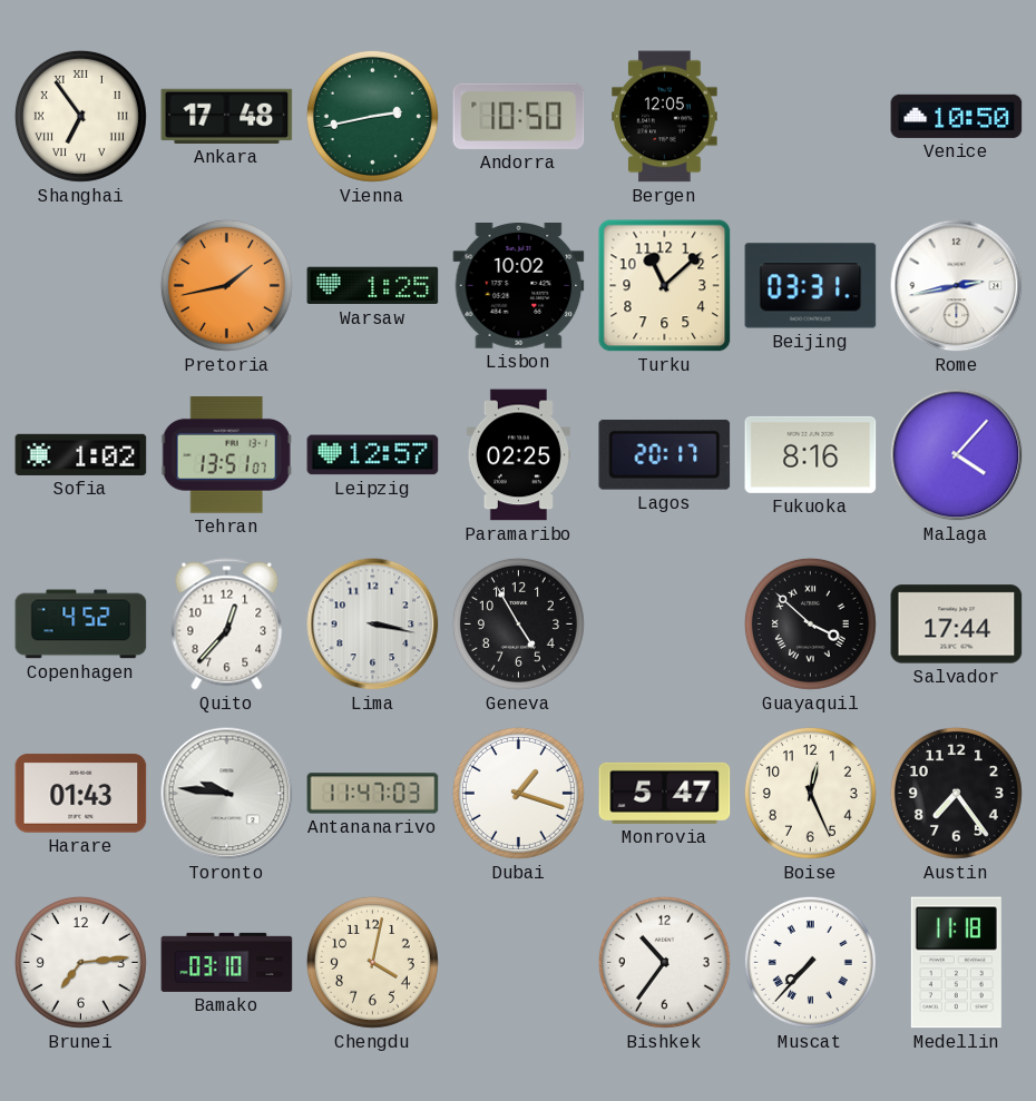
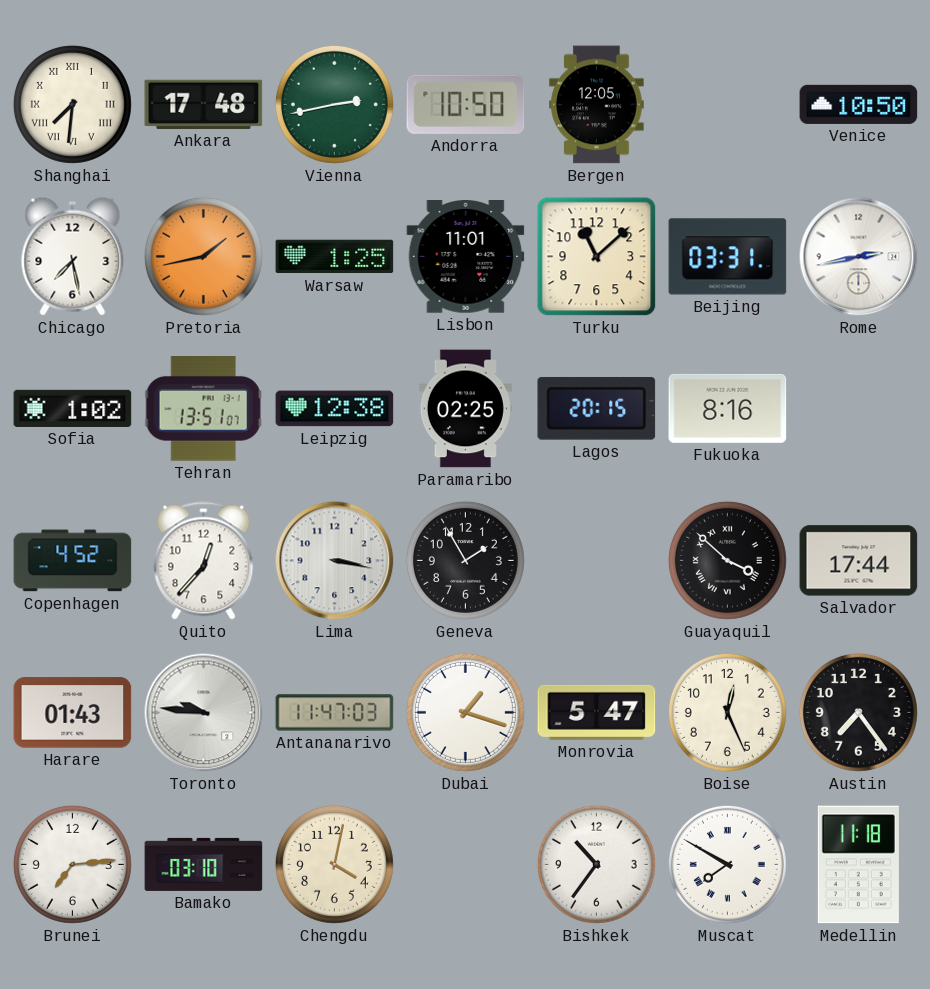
Shanghai: 6:54 -> 7:31 (72, 104)
Chicago: none -> 7:28 (73, 256)
Lisbon: 10:02 -> 11:01 (466, 257)
Leipzig: 12:57 -> 12:38 (335, 409)
Lagos: 20:17 -> 20:15 (597, 408)
Malaga: 4:07 -> none (957, 455)
Geneva: 4:55 -> 1:55 (465, 560)
Muscat: 7:37 -> 7:50 (727, 864)
